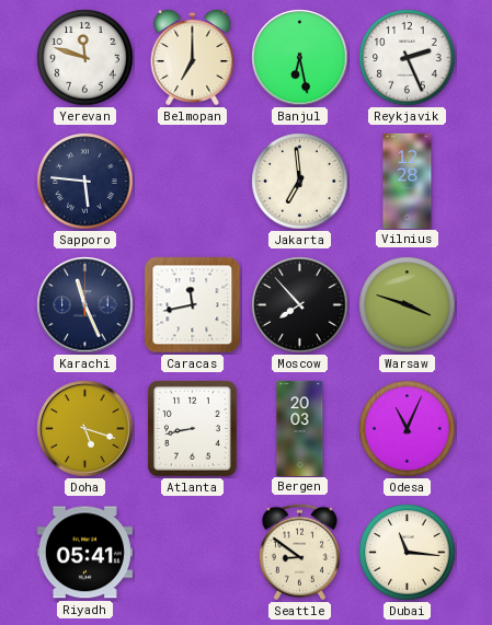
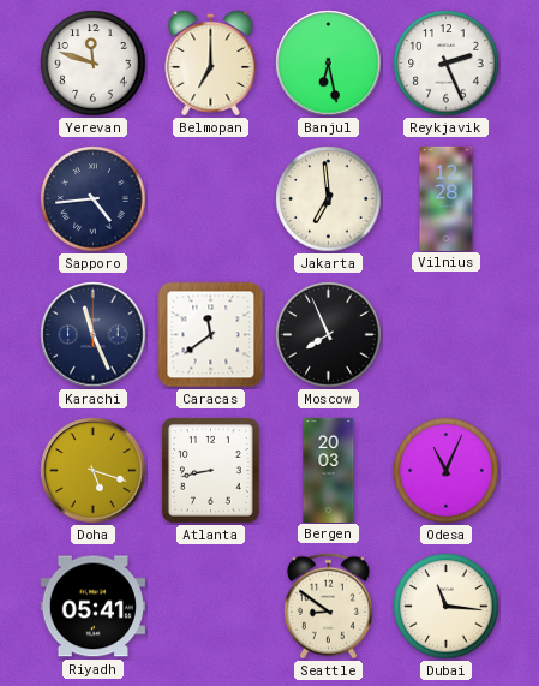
Sapporo: 5:46 -> 4:44 (94, 199)
Caracas: 11:43 -> 11:39 (211, 335)
Moscow: 7:53 -> 7:56 (329, 335)
Warsaw: 3:48 -> none (408, 305)
